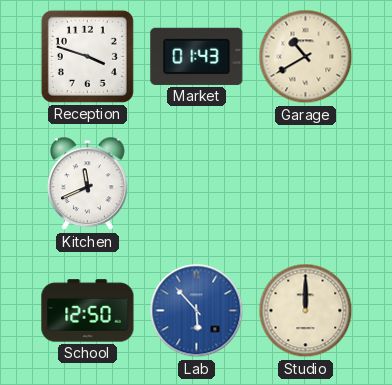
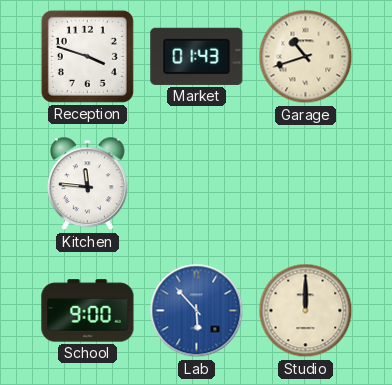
Garage: 10:40 -> 10:42 (306, 57)
Kitchen: 11:41 -> 11:46 (88, 184)
School: 12:50 -> 9:00 (88, 311)
